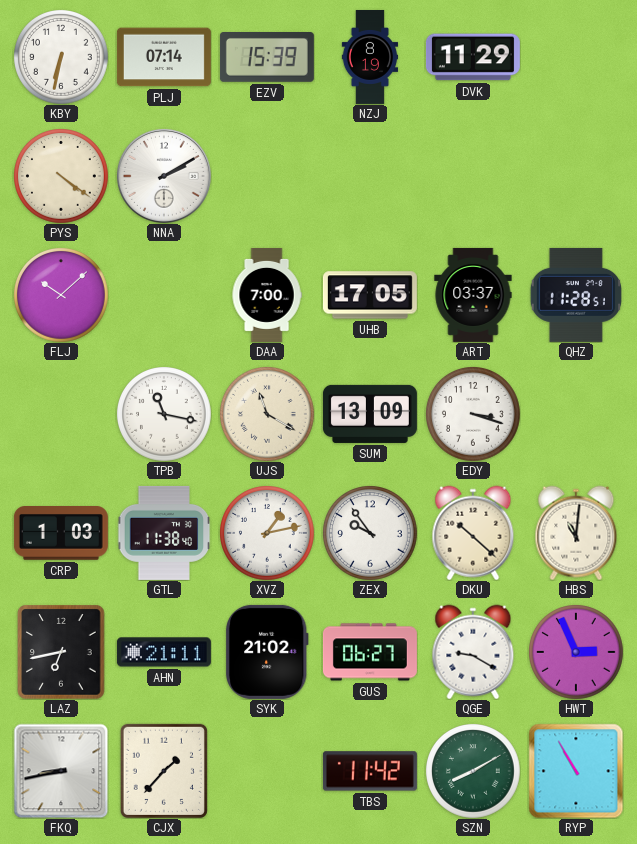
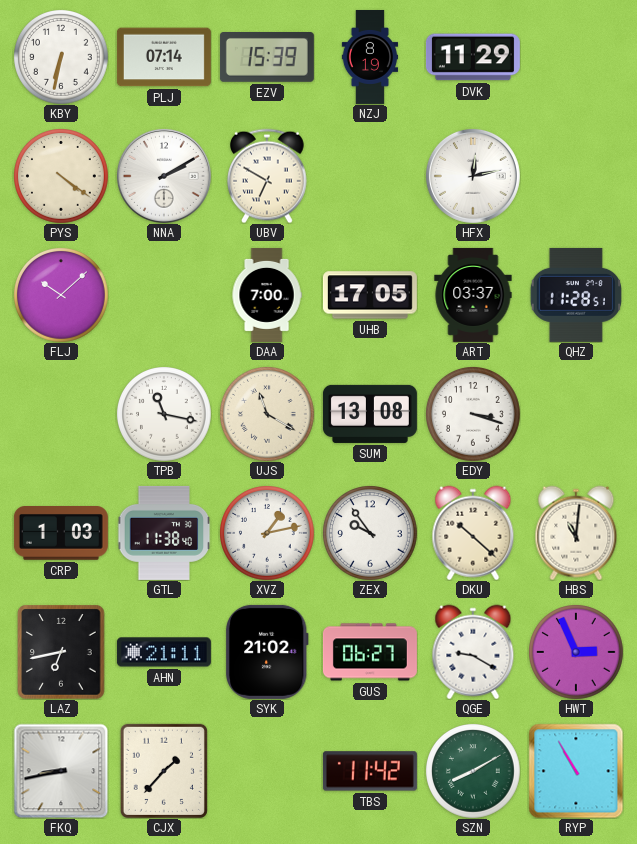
UBV: none -> 6:50 (268, 176)
HFX: none -> 12:13 (473, 176)
SUM: 13:09 -> 13:08 (370, 414)
